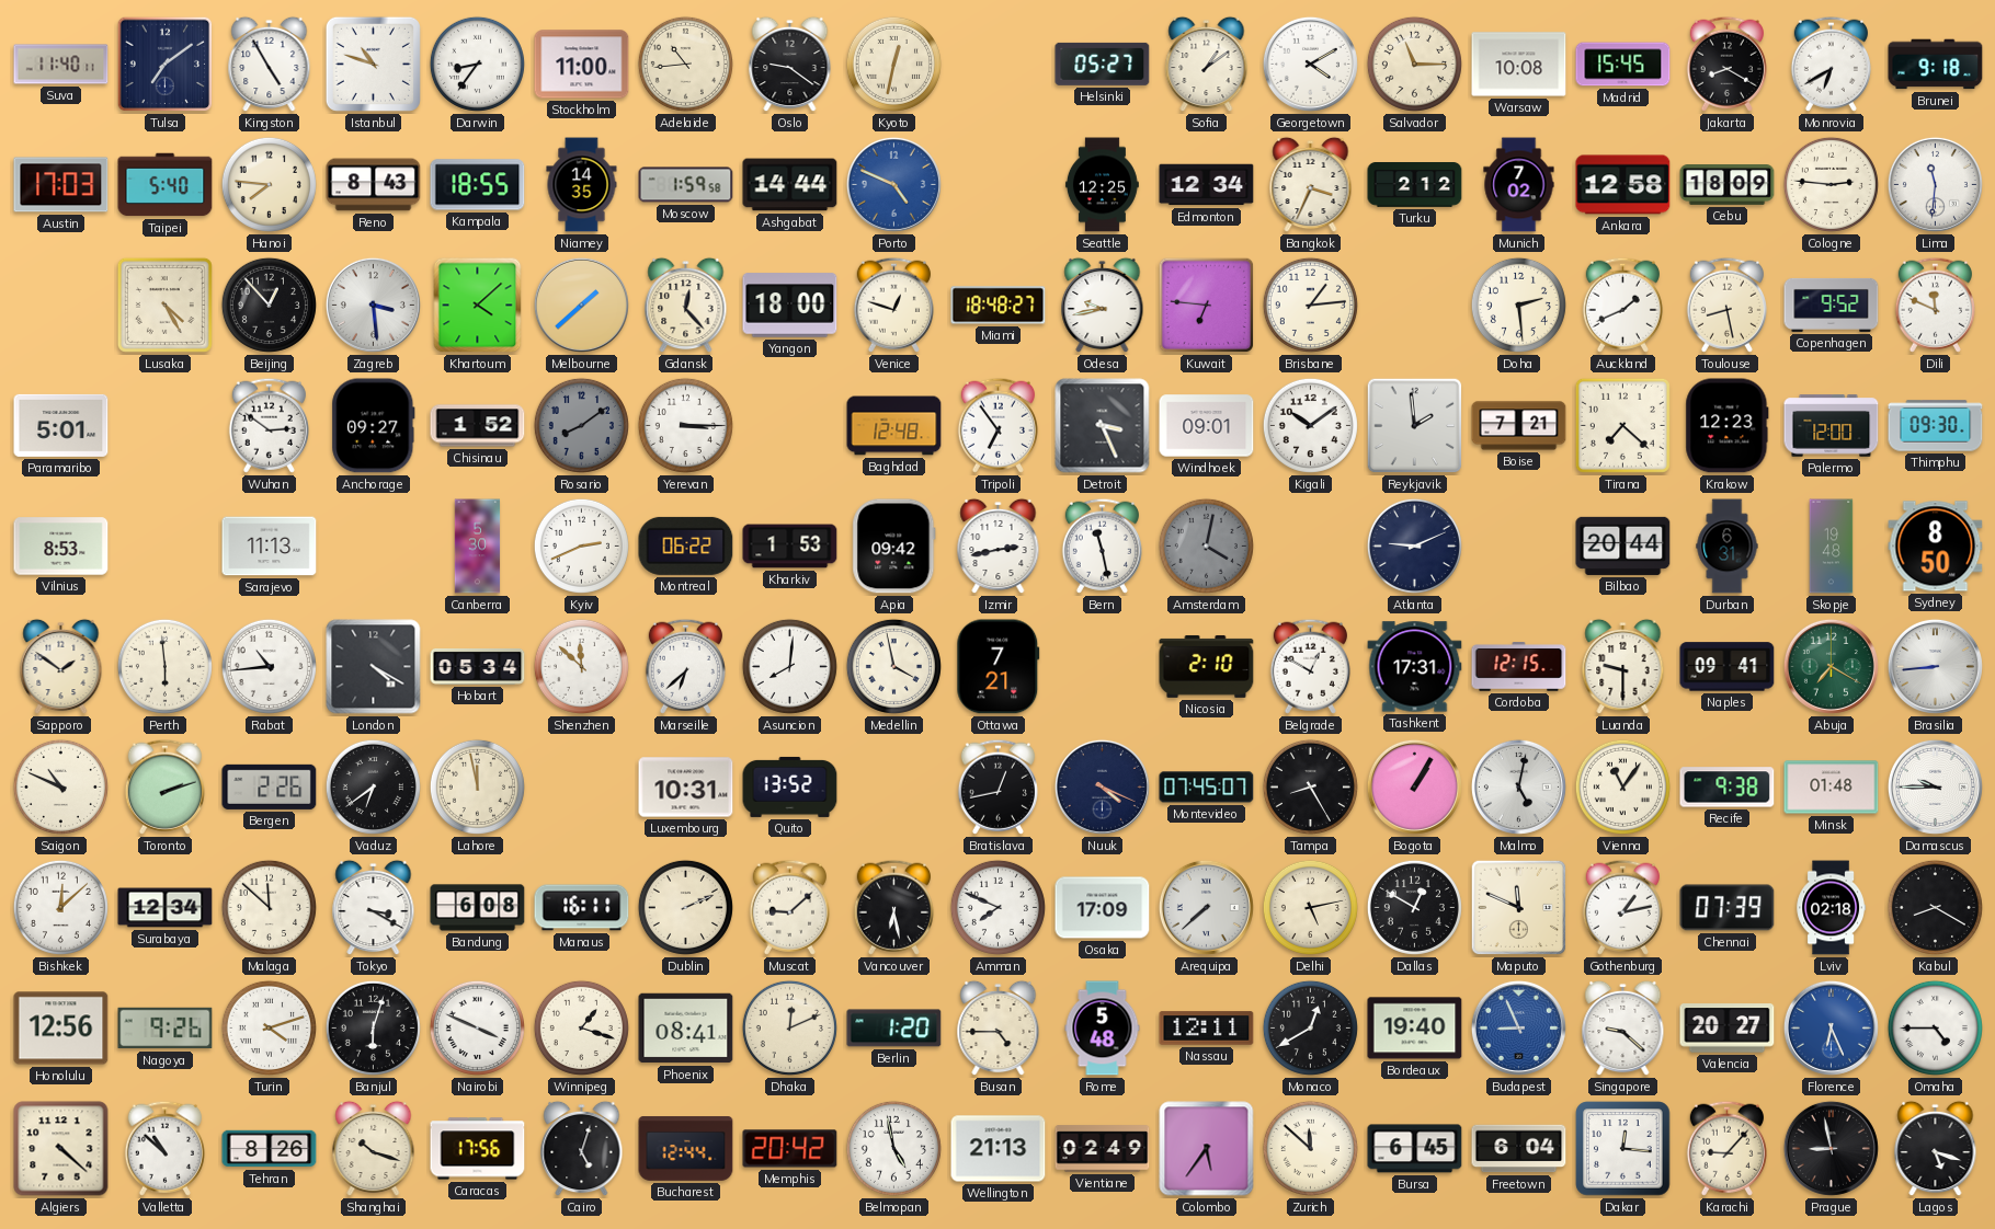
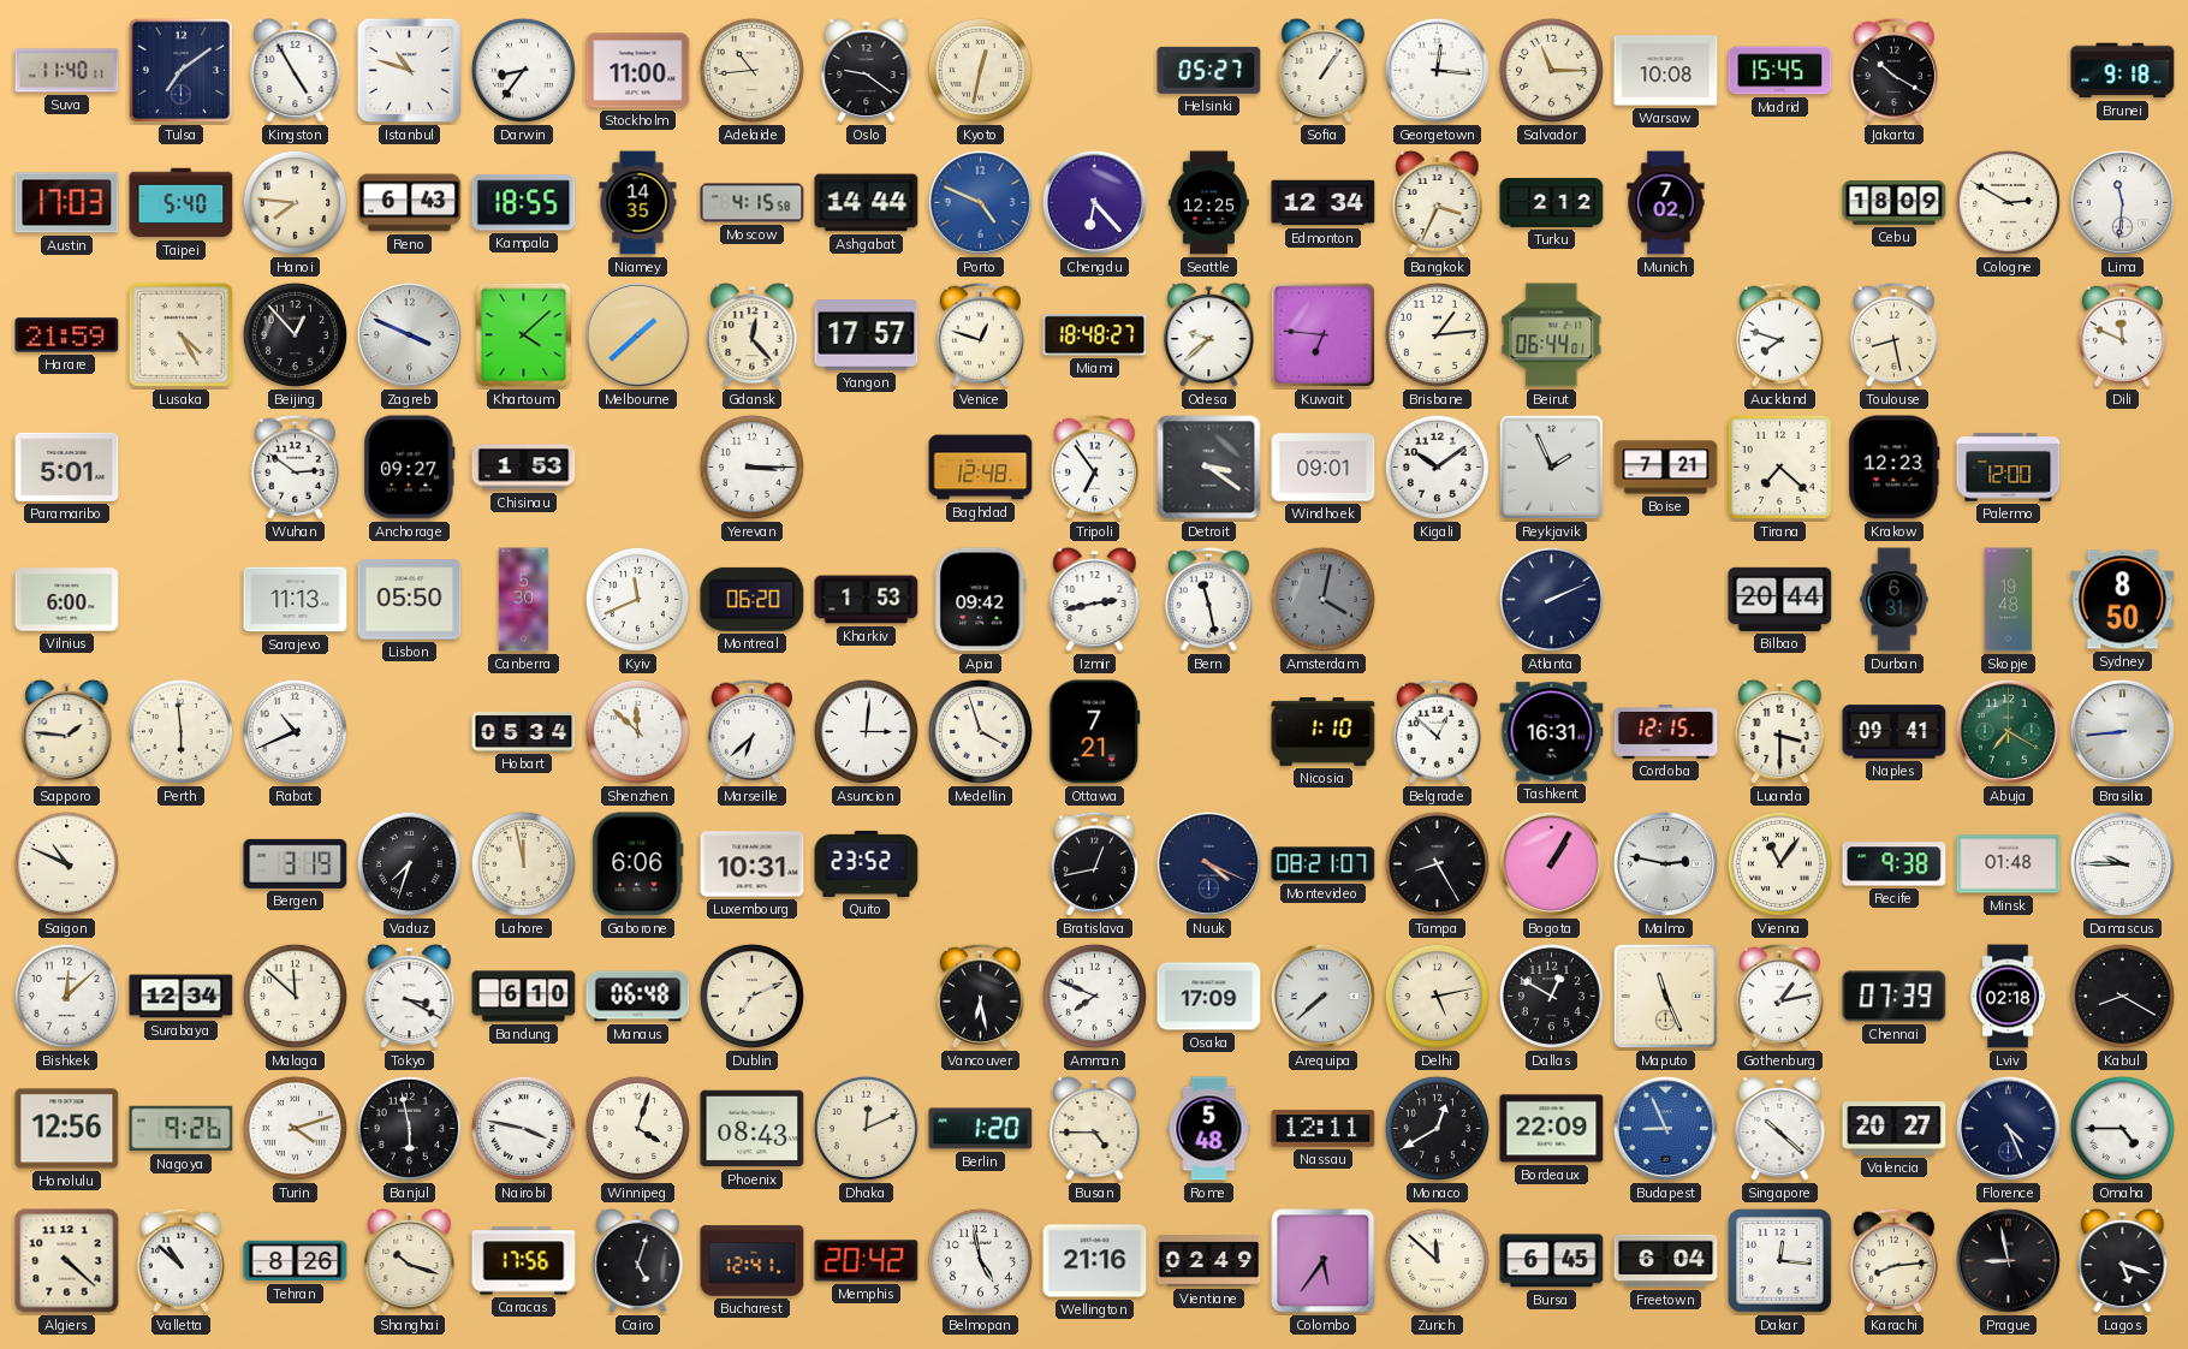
Sofia: 1:09 -> 1:06 (1324, 71)
Georgetown: 4:10 -> 12:16 (1437, 70)
Jakarta: 8:20 -> 10:20 (1893, 70)
Monrovia: 6:40 -> none (1831, 64)
Reno: 8:43 -> 6:43 (410, 203)
Moscow: 1:59 -> 4:15 (753, 203)
Chengdu: none -> 6:23 (1094, 202)
Ankara: 12:58 -> none (1623, 185)
Cologne: 2:46 -> 2:50 (2008, 202)
Harare: none -> 21:59 (67, 335)
Zagreb: 3:29 -> 3:49 (409, 334)
Yangon: 18:00 -> 17:57 (867, 335)
Odesa: 9:43 -> 9:38 (1209, 335)
Beirut: none -> 06:44 (1552, 335)
Doha: 2:29 -> none (1518, 305)
Auckland: 1:41 -> 7:48 (1779, 334)
Copenhagen: 9:52 -> none (1832, 305)
Chisinau: 1:52 -> 1:53 (524, 468)
Rosario: 8:09 -> none (581, 425)
Detroit: 3:26 -> 3:21 (1209, 468)
Reykjavik: 1:59 -> 1:56 (1552, 468)
Thimphu: 09:30 -> none (1936, 426)
Vilnius: 8:53 -> 6:00 (67, 600)
Lisbon: none -> 05:50 (410, 600)
Kyiv: 2:41 -> 11:41 (637, 599)
Montreal: 06:22 -> 06:20 (753, 599)
Atlanta: 9:11 -> 2:11 (1551, 599)
Sapporo: 1:51 -> 1:46 (67, 732)
Rabat: 10:44 -> 10:41 (295, 731)
London: 4:20 -> none (374, 667)
Asuncion: 8:01 -> 3:01 (866, 731)
Medellin: 3:58 -> 3:57 (980, 731)
Nicosia: 2:10 -> 1:10 (1324, 731)
Belgrade: 12:50 -> 12:52 (1437, 731)
Tashkent: 17:31 -> 16:31 (1552, 732)
Luanda: 9:30 -> 3:30 (1780, 732)
Toronto: 2:12 -> none (164, 786)
Bergen: 2:26 -> 3:19 (296, 863)
Vaduz: 6:39 -> 7:33 (409, 863)
Gaborone: none -> 6:06 (638, 864)
Quito: 13:52 -> 23:52 (867, 863)
Montevideo: 07:45 -> 08:21 (1324, 864)
Malmo: 5:02 -> 2:47 (1665, 863)
Bandung: 6:08 -> 6:10 (524, 997)
Manaus: 16:11 -> 06:48 (638, 997)
Dublin: 2:11 -> 7:11 (751, 996)
Muscat: 9:08 -> none (789, 907)
Maputo: 11:49 -> 11:26 (1666, 997)
Banjul: 6:03 -> 5:58 (409, 1128)
Nairobi: 3:49 -> 3:47 (523, 1128)
Winnipeg: 1:18 -> 4:03 (637, 1128)
Phoenix: 08:41 -> 08:43 (753, 1129)
Bordeaux: 19:40 -> 22:09 (1552, 1129)
Singapore: 9:22 -> 10:22 (1780, 1129)
Florence: 6:26 -> 4:26 (2008, 1128)
Florence dial: blue -> navy (2008, 1128)
Bucharest: 12:44 -> 12:41 (753, 1261)
Wellington: 21:13 -> 21:16 (1095, 1261)
Karachi: 9:07 -> 8:14 (1893, 1260)
